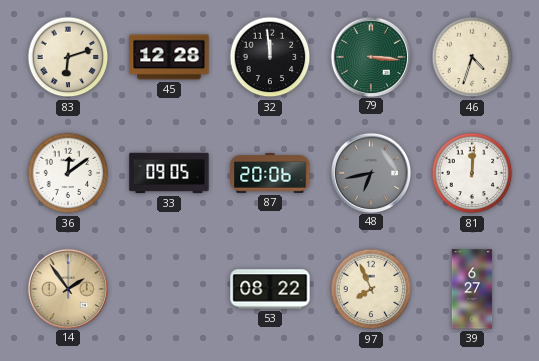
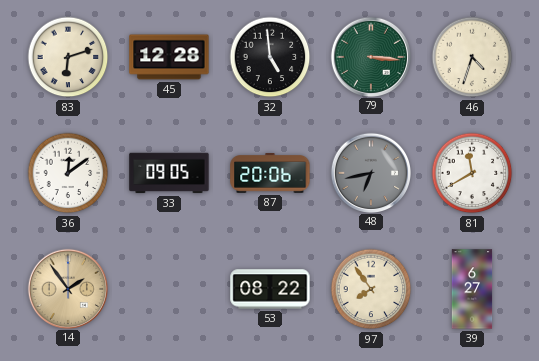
32: 11:59 -> 4:59 (270, 57)
81: 12:01 -> 11:40 (472, 173)
97: 7:56 -> 7:54 (371, 289)
